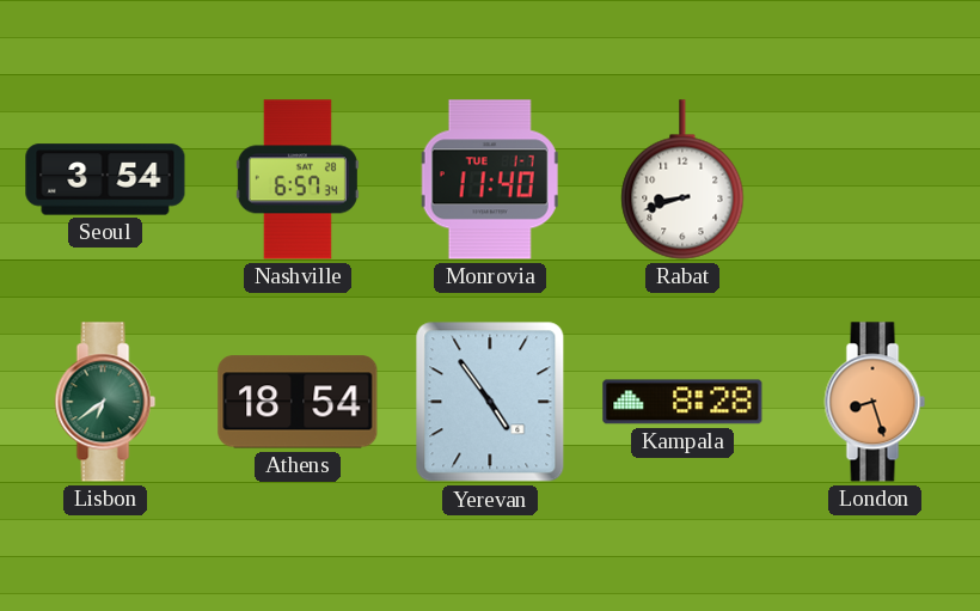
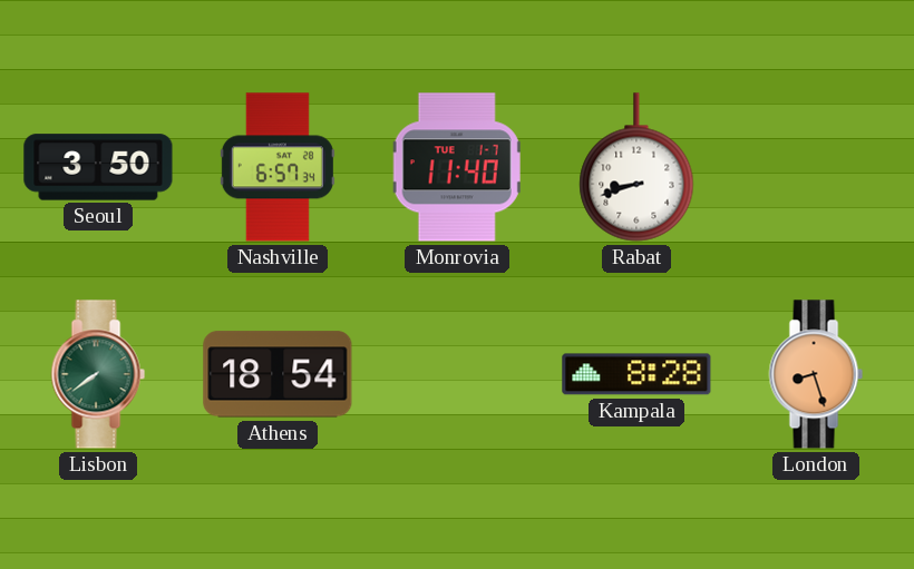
Seoul: 3:54 -> 3:50 (98, 167)
Lisbon: 6:39 -> 7:39 (98, 374)
Yerevan: 4:54 -> none (490, 402)
